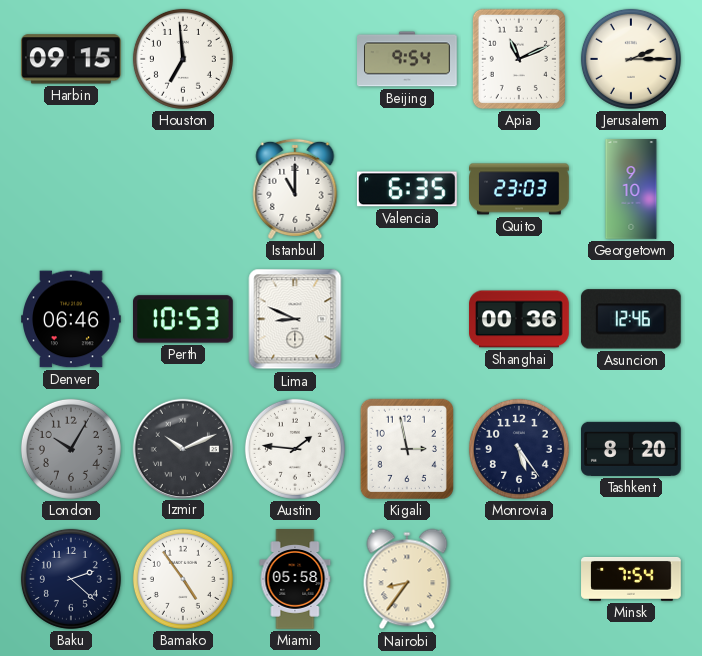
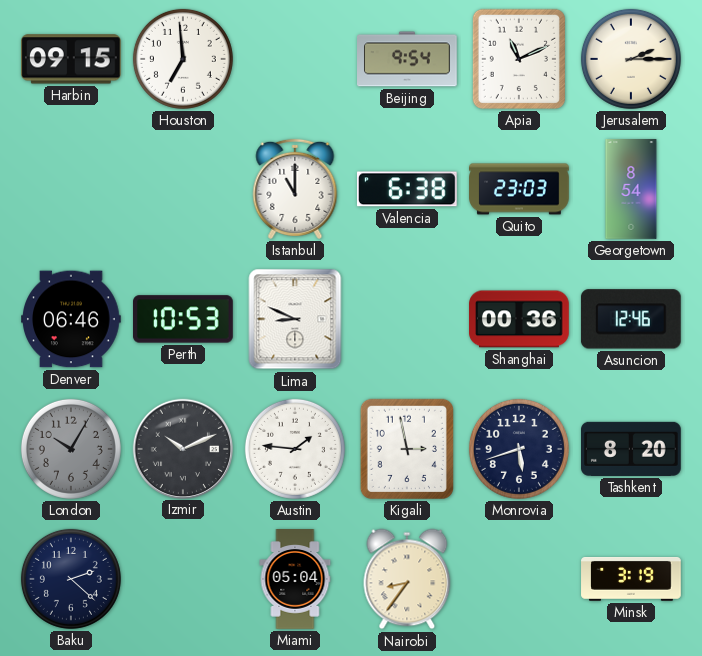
Valencia: 6:35 -> 6:38 (407, 189)
Georgetown: 9:10 -> 8:54 (631, 189)
Monrovia: 5:24 -> 5:42 (519, 449)
Bamako: 4:54 -> none (183, 579)
Miami: 05:58 -> 05:04 (295, 579)
Minsk: 7:54 -> 3:19 (631, 579)
